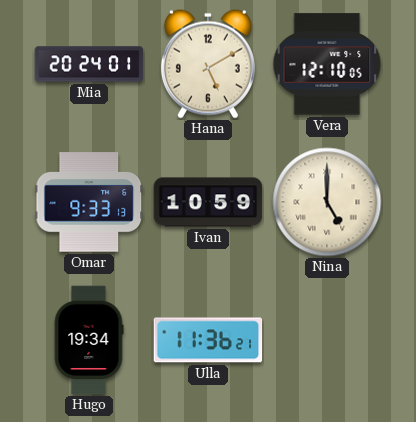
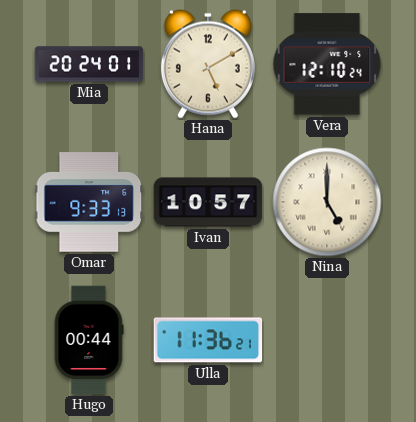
Vera: 12:10:05 -> 12:10:24 (327, 64)
Ivan: 10:59 -> 10:57 (208, 202)
Hugo: 19:34 -> 00:44 (89, 340)
